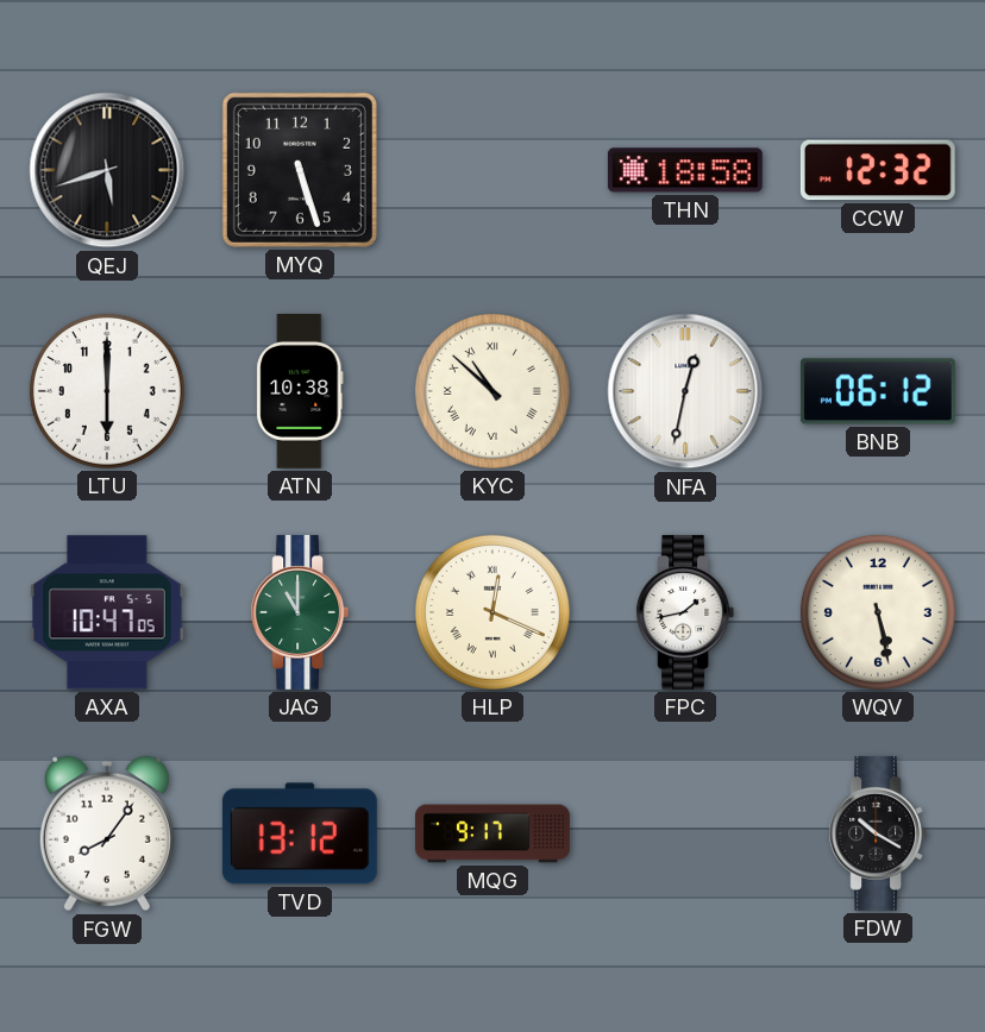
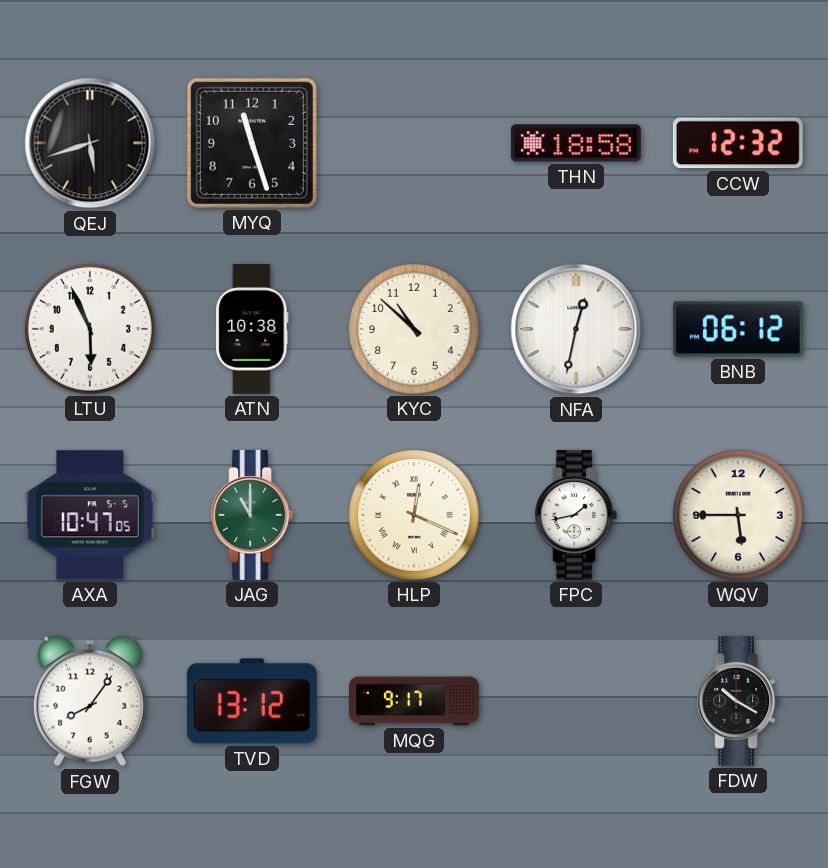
MYQ: 5:27 -> 11:27 (252, 143)
LTU: 6:00 -> 5:56 (90, 329)
KYC numerals: Roman -> Arabic (414, 329)
WQV: 5:28 -> 5:45 (738, 515)
